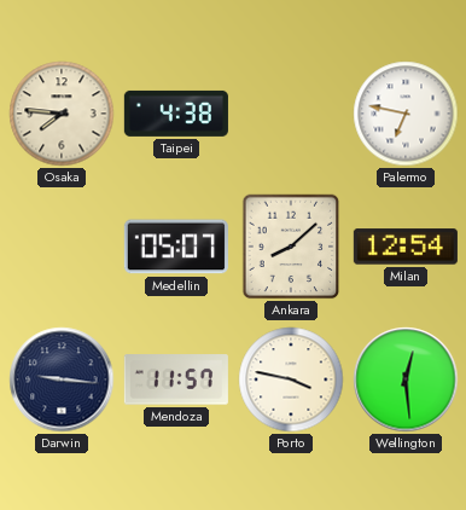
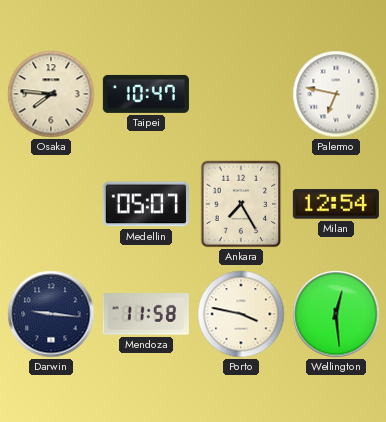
Taipei: 4:38 -> 10:47 (146, 94)
Ankara: 8:08 -> 7:25 (241, 204)
Mendoza: 11:57 -> 11:58 (146, 314)
